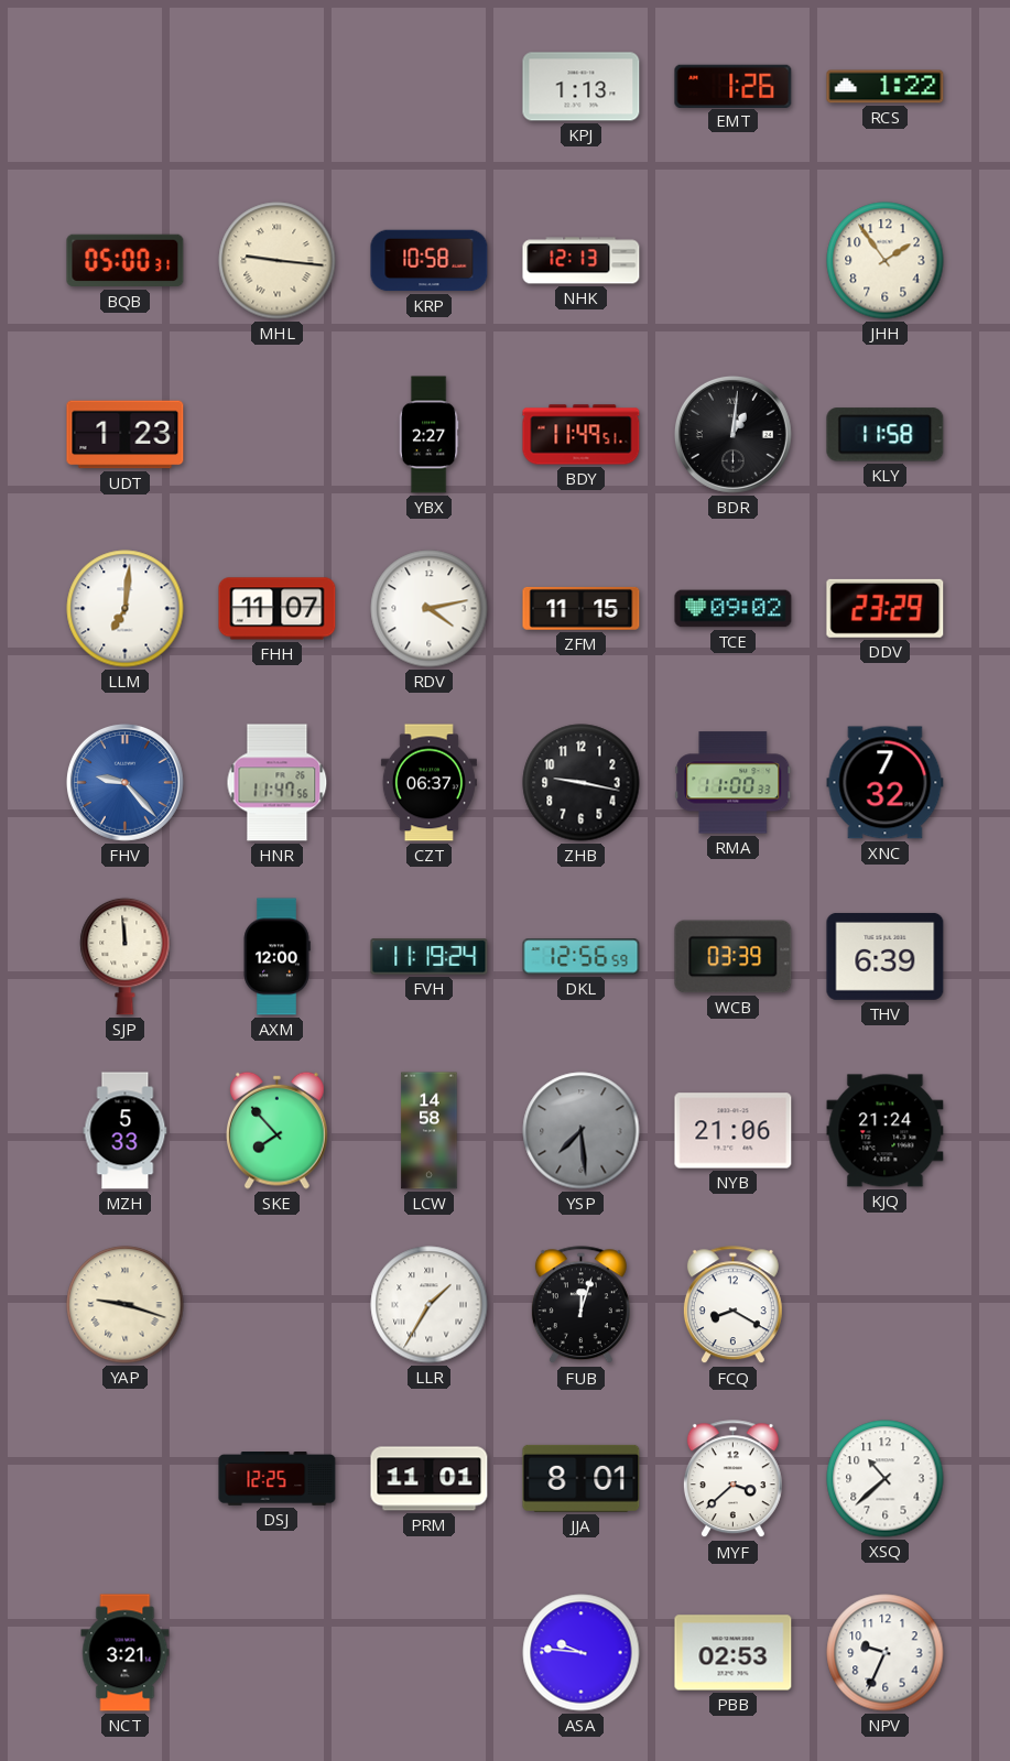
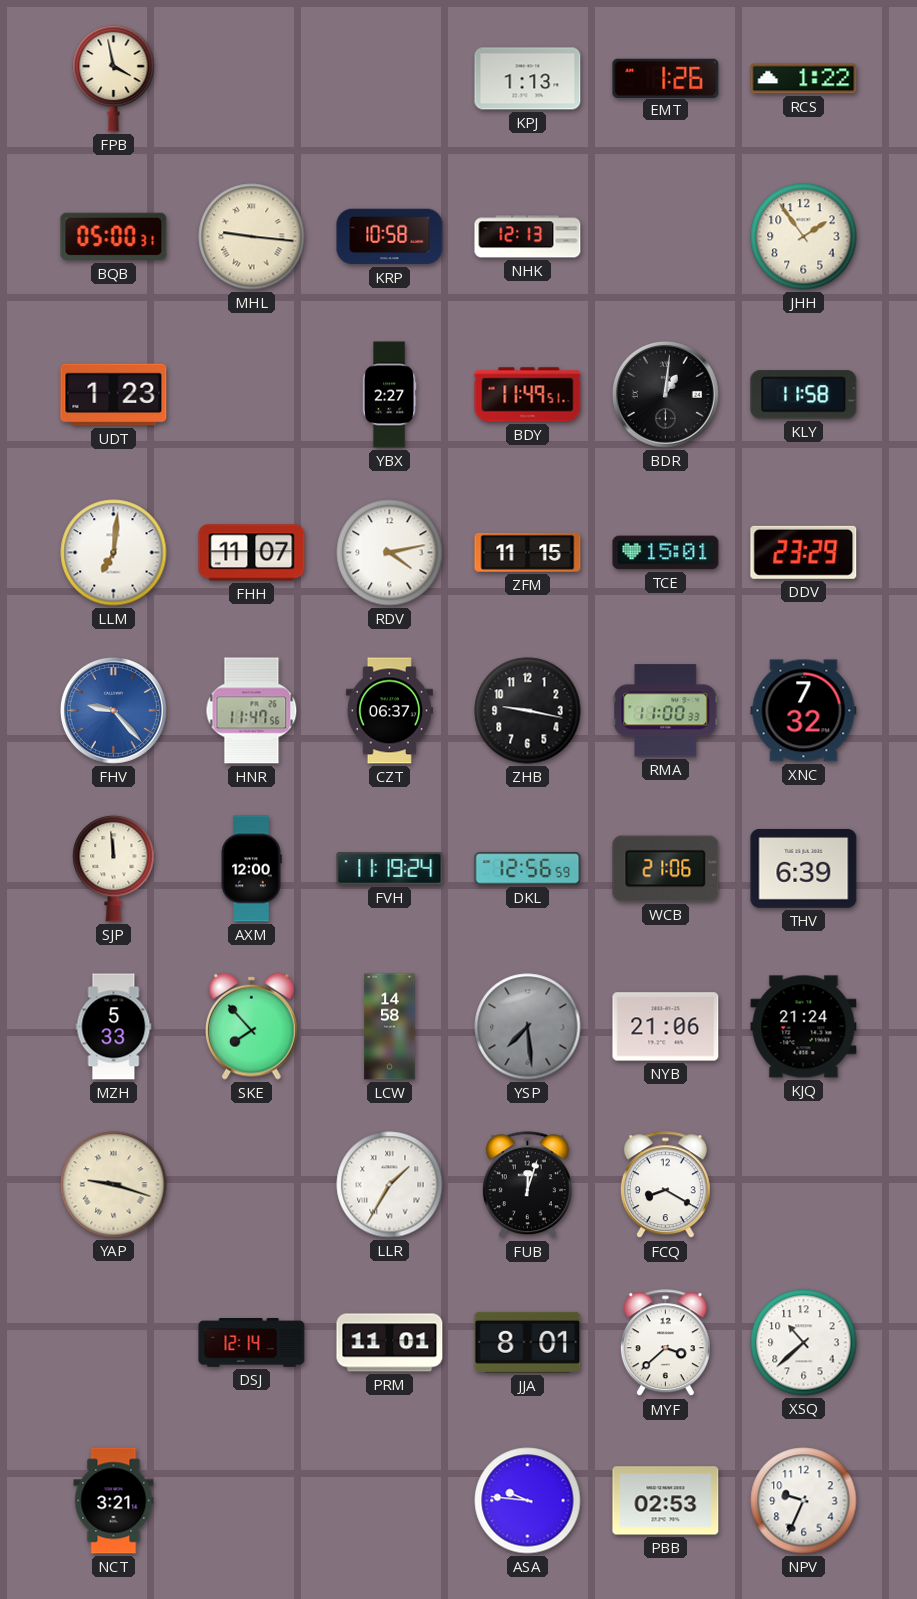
FPB: none -> 3:58 (114, 78)
TCE: 09:02 -> 15:01 (666, 553)
WCB: 03:39 -> 21:06 (666, 869)
DSJ: 12:25 -> 12:14 (252, 1343)
